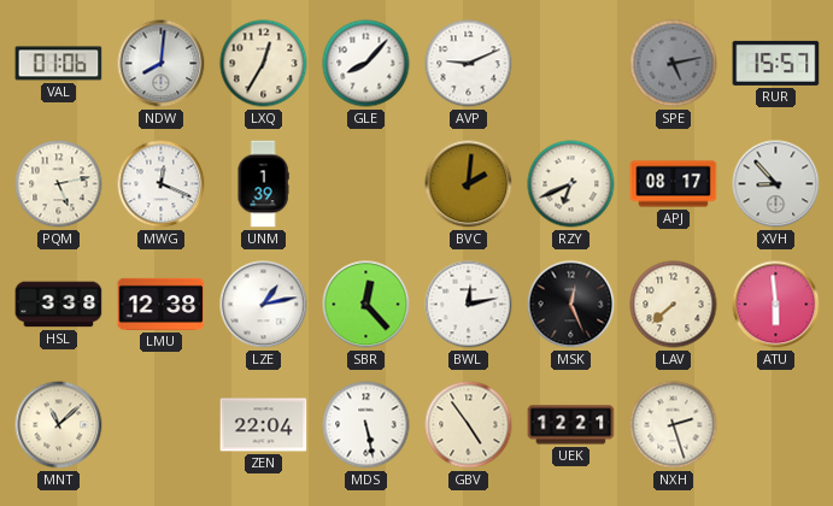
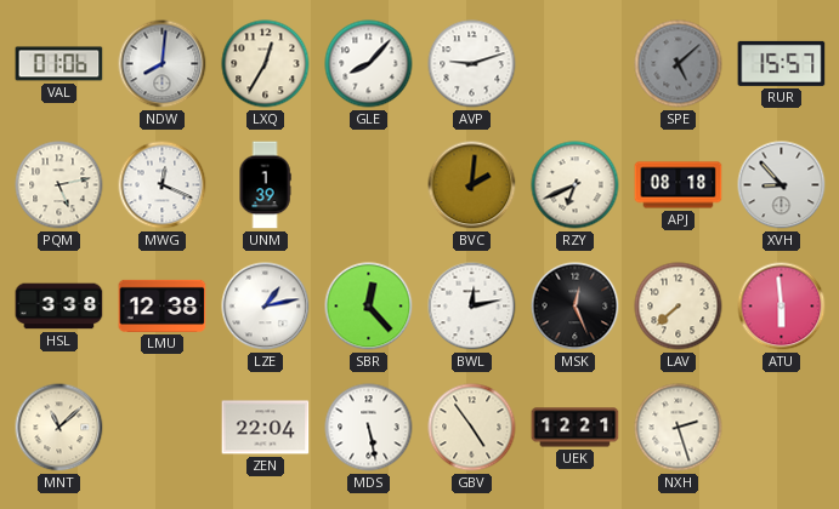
AVP: 9:11 -> 9:12 (472, 64)
SPE: 5:13 -> 5:08 (679, 64)
APJ: 08:17 -> 08:18 (679, 185)
